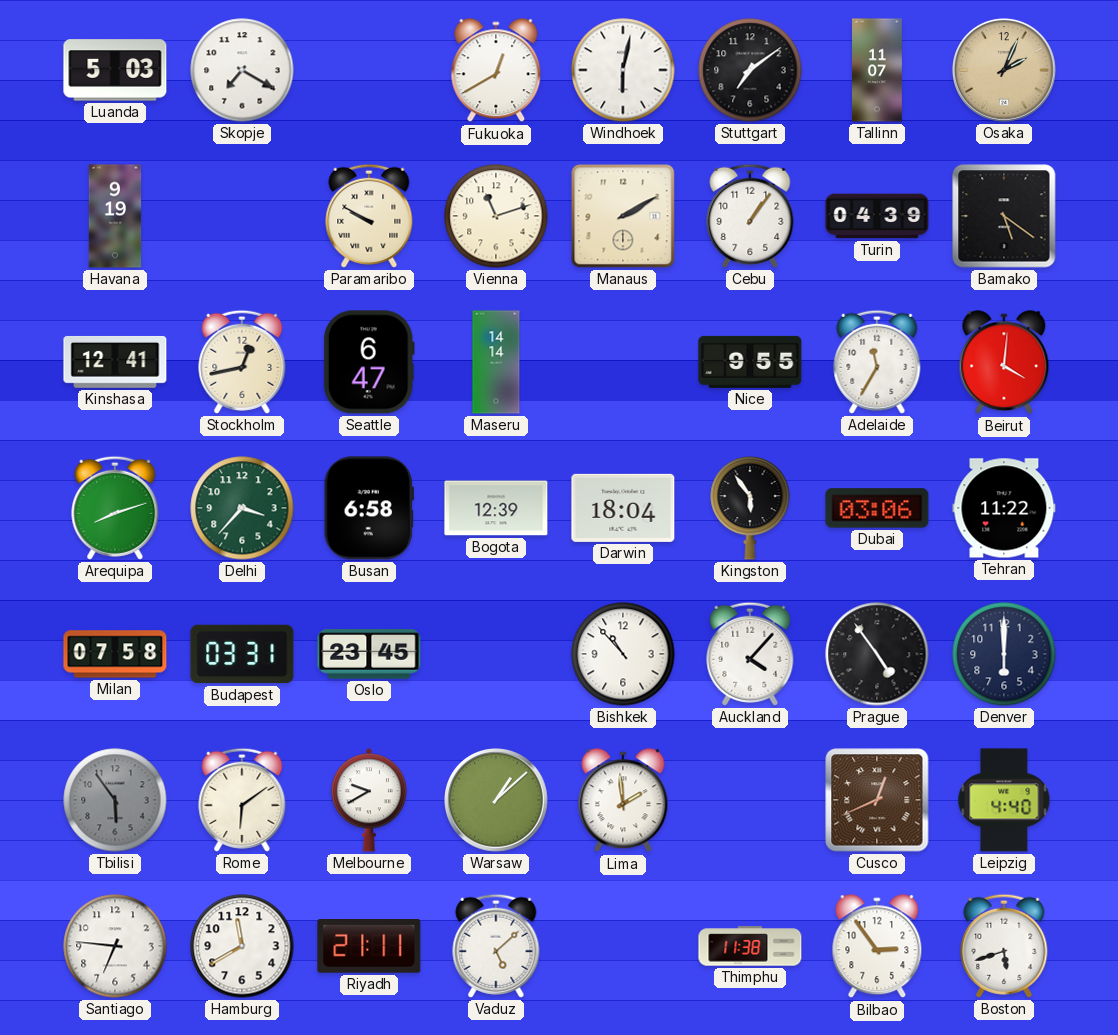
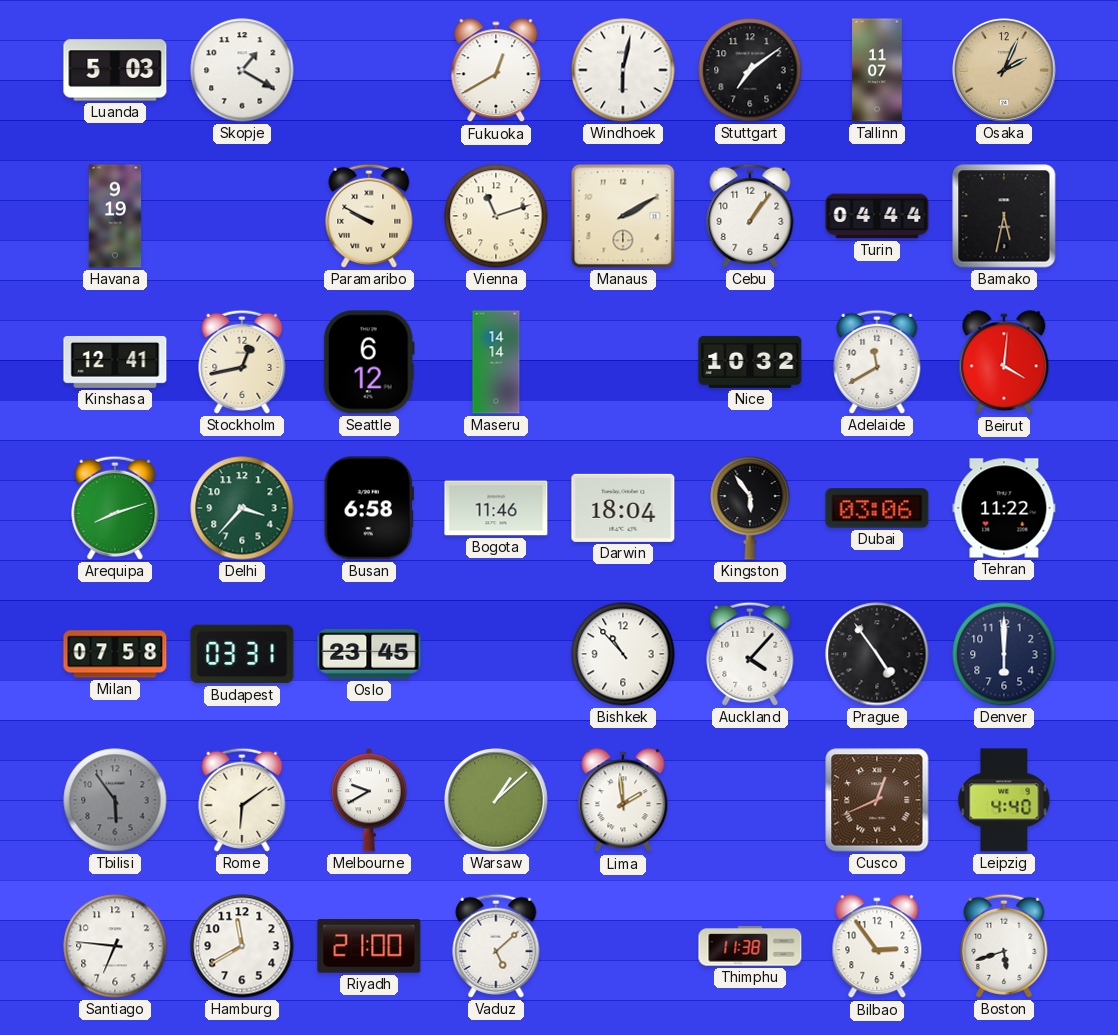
Skopje: 7:20 -> 1:20 (242, 70)
Turin: 04:39 -> 04:44 (877, 216)
Bamako: 5:21 -> 5:32 (1004, 216)
Seattle: 6:47 -> 6:12 (369, 362)
Nice: 9:55 -> 10:32 (750, 362)
Adelaide: 11:35 -> 11:40 (877, 362)
Bogota: 12:39 -> 11:46 (496, 508)
Riyadh: 21:11 -> 21:00 (369, 946)
